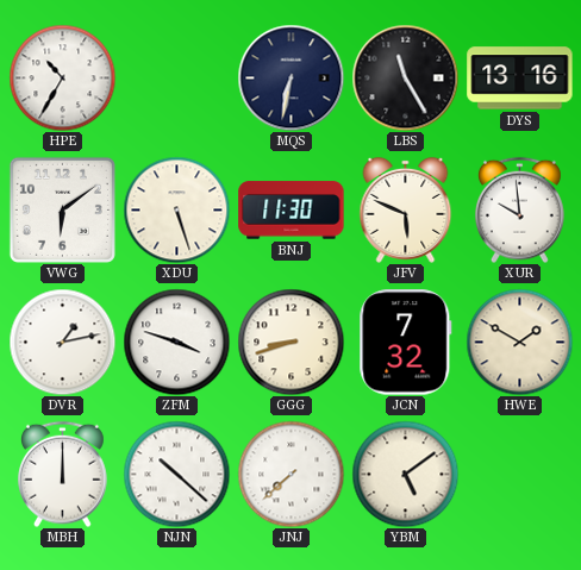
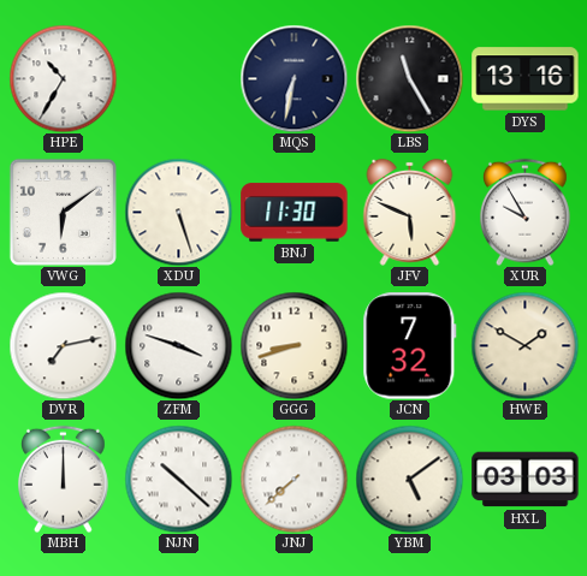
XUR: 9:59 -> 9:55 (526, 212)
DVR: 1:13 -> 7:13 (63, 345)
HXL: none -> 03:03 (526, 480)
